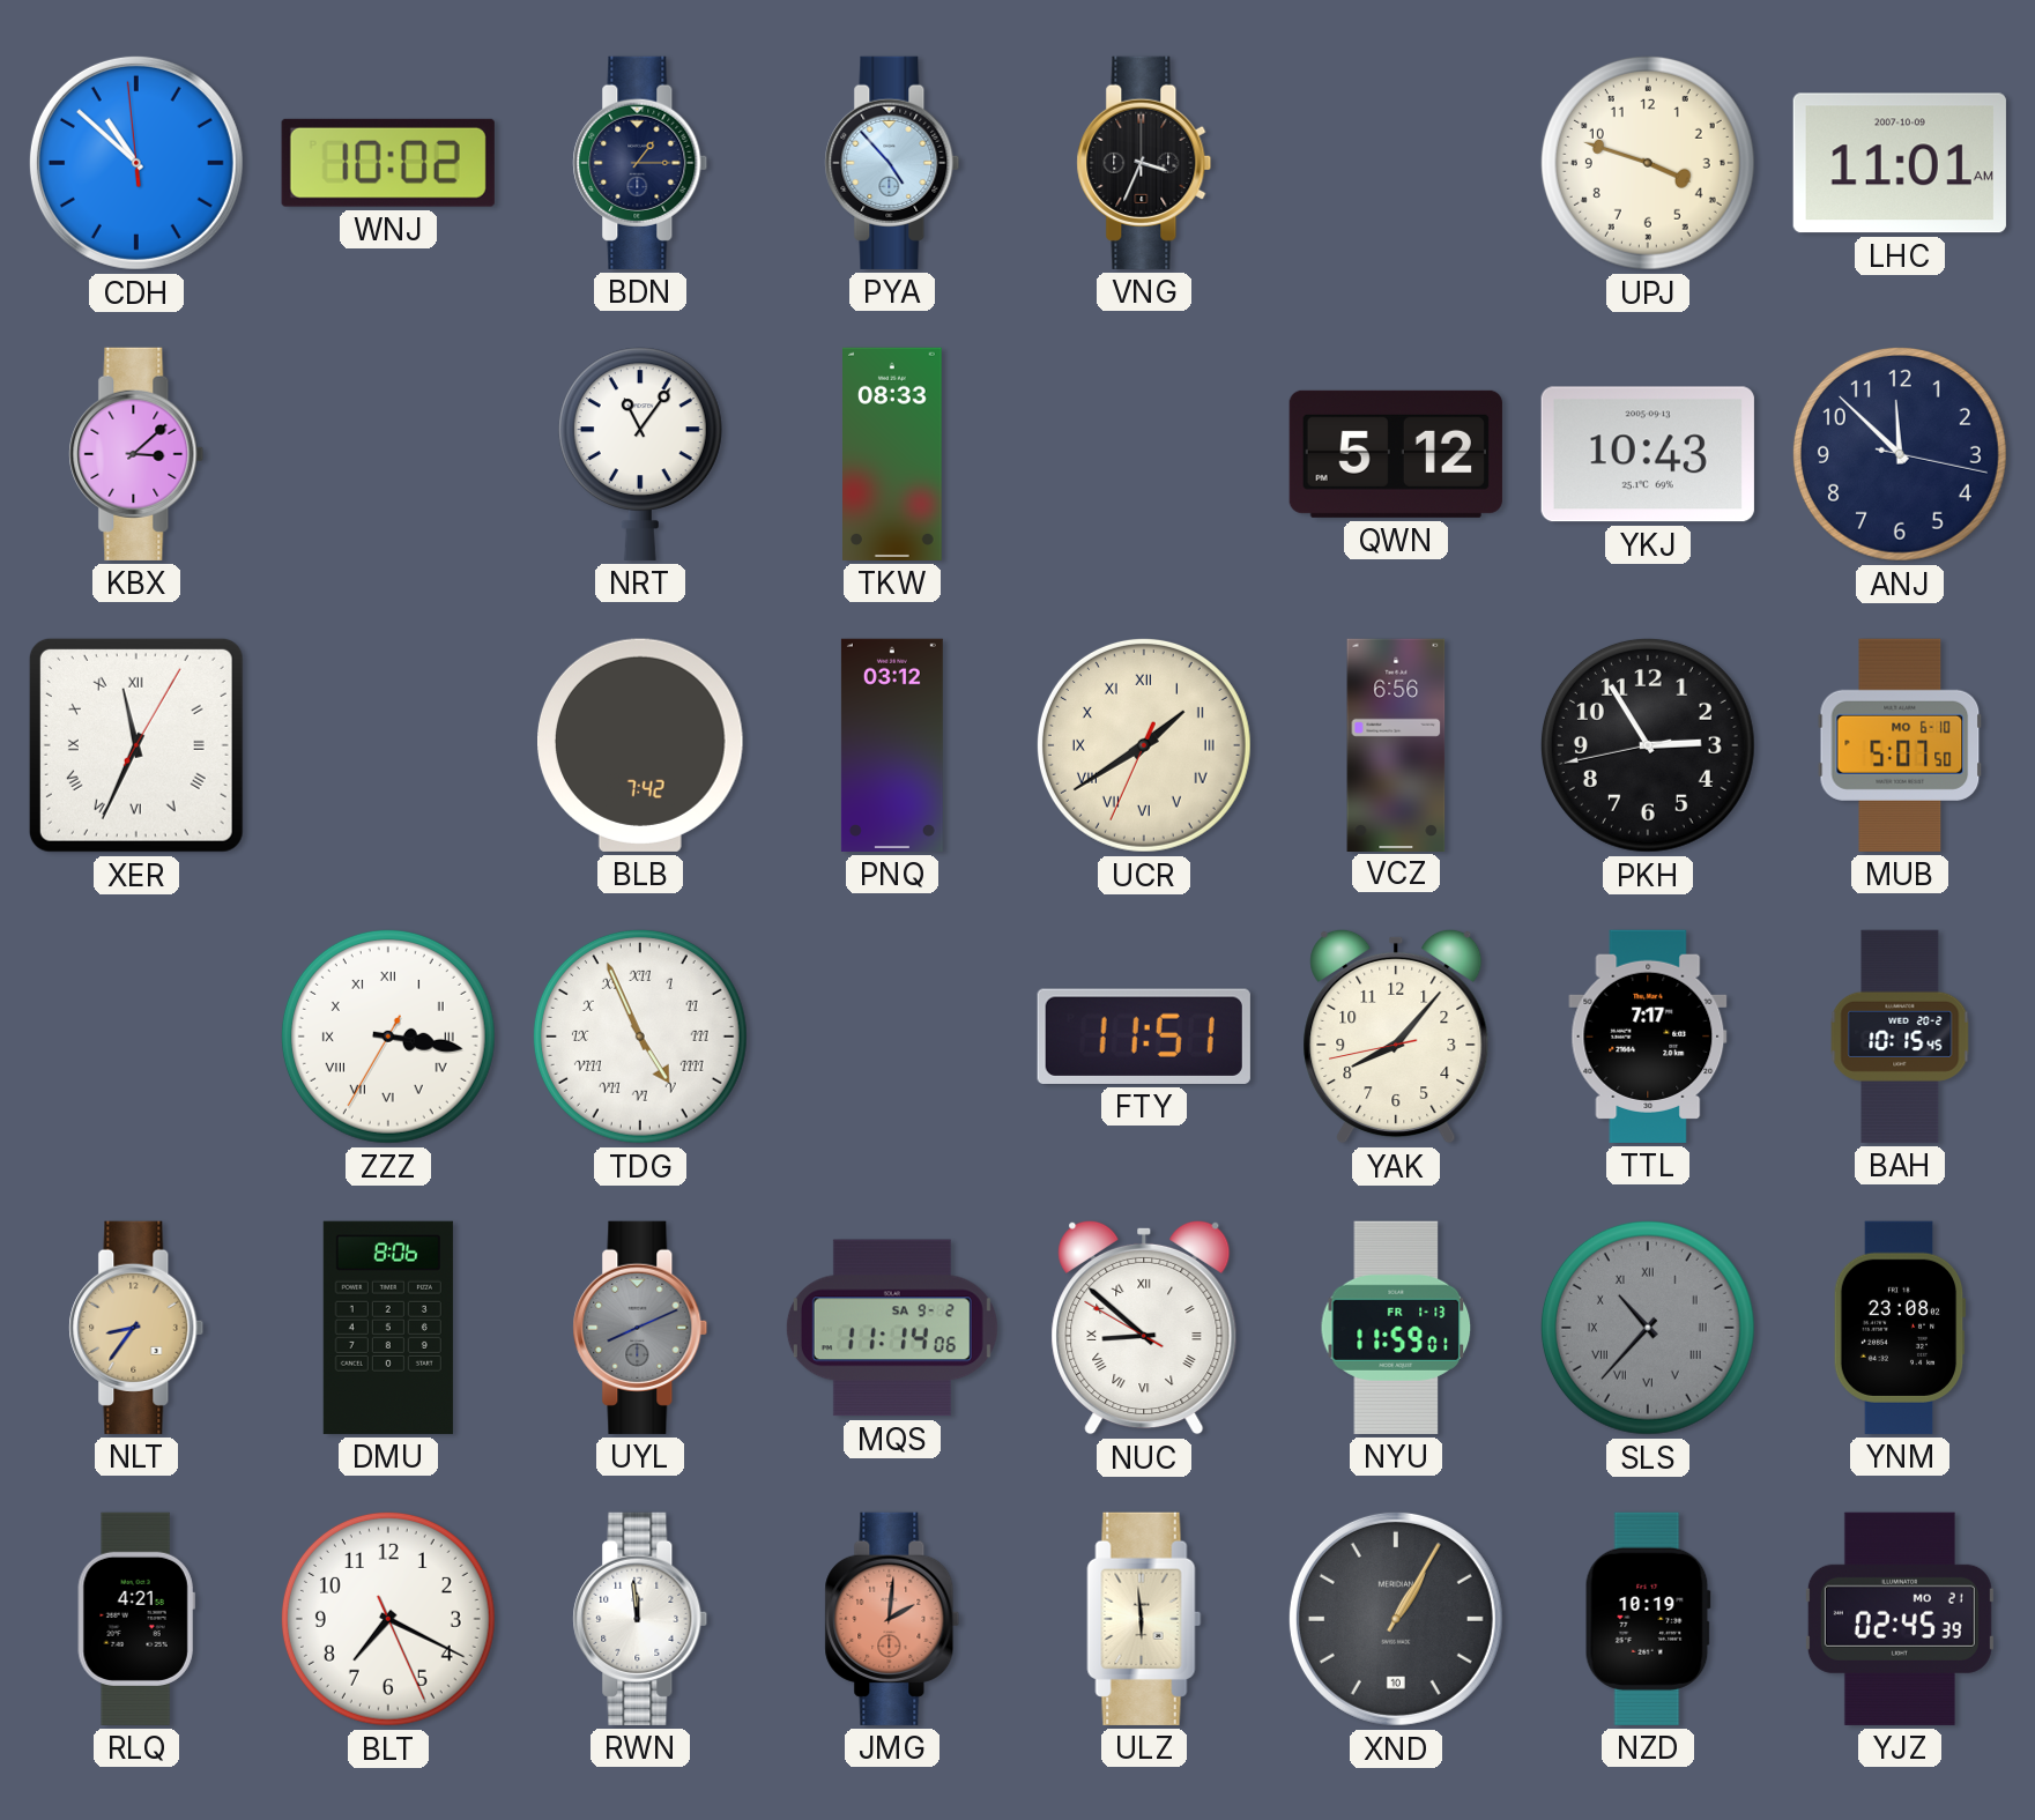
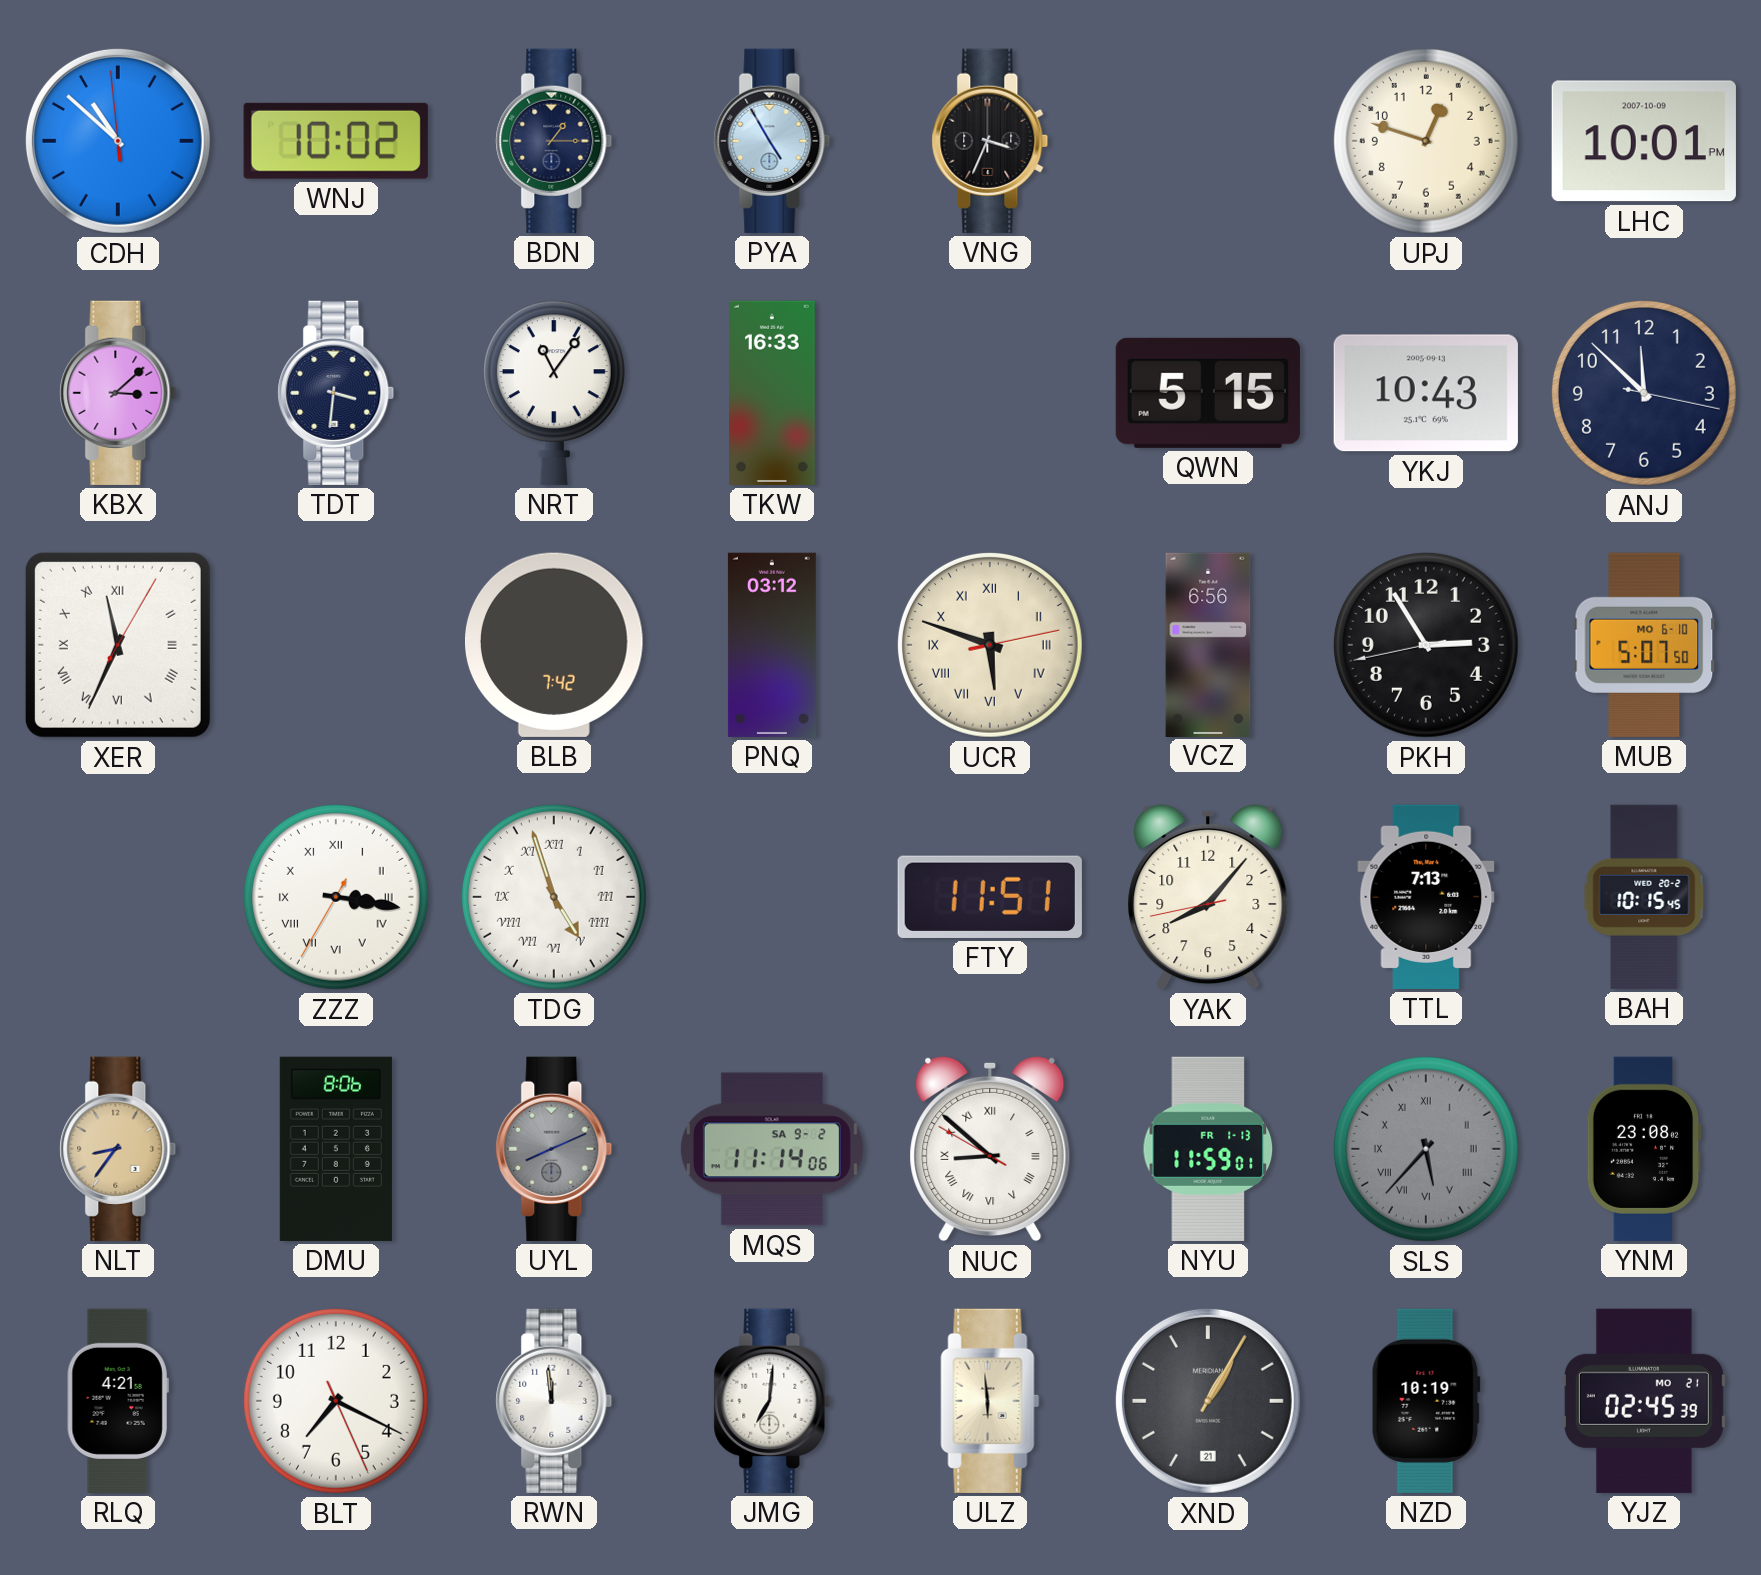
PYA: 4:53 -> 4:55 (772, 141)
UPJ: 3:48 -> 12:48 (1426, 141)
LHC: 11:01 -> 10:01 (1644, 141)
TDT: none -> 3:31 (336, 393)
TKW: 08:33 -> 16:33 (773, 393)
QWN: 5:12 -> 5:15 (1208, 393)
UCR: 1:39 -> 5:48 (990, 645)
TDG: 4:56 -> 4:57 (554, 897)
TTL: 7:17 -> 7:13 (1426, 897)
SLS: 10:37 -> 5:37 (1426, 1149)
JMG: 2:01 -> 7:01 (772, 1401)
JMG dial: salmon -> white (772, 1401)
XND date: 10 -> 21 (1208, 1401)
